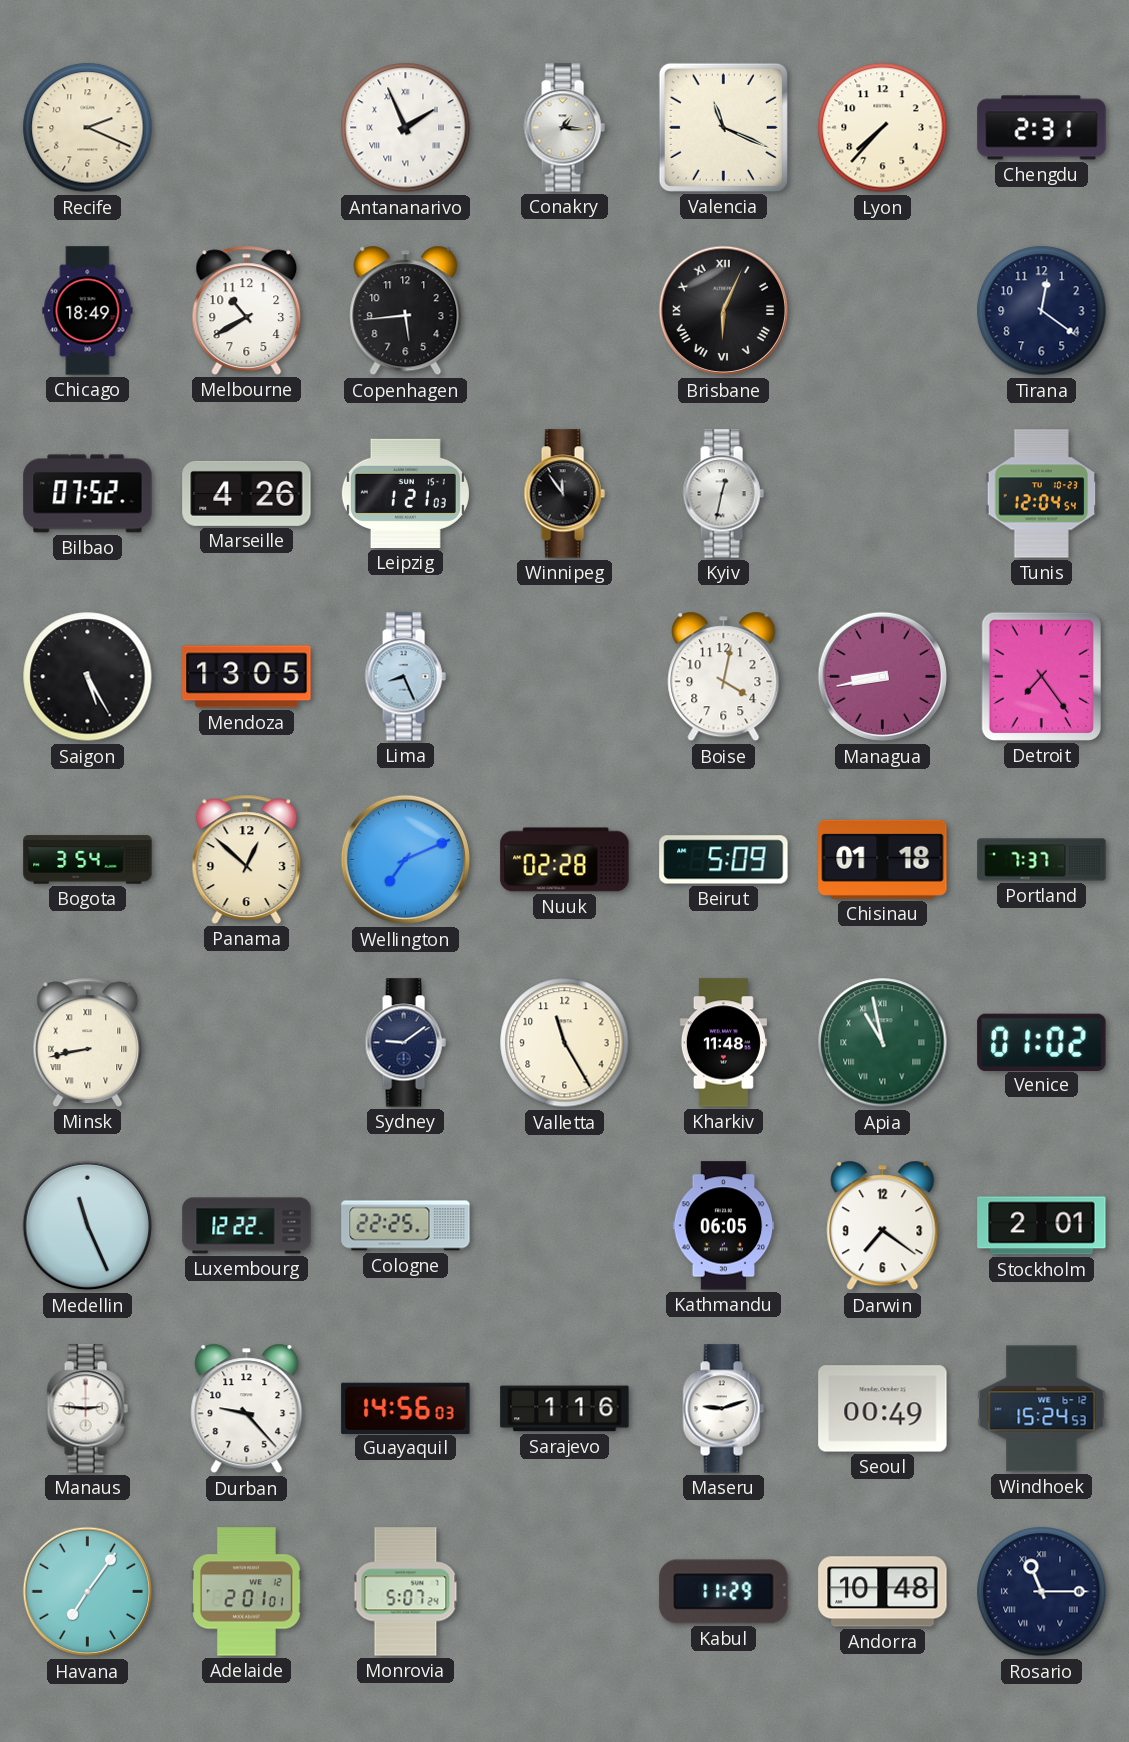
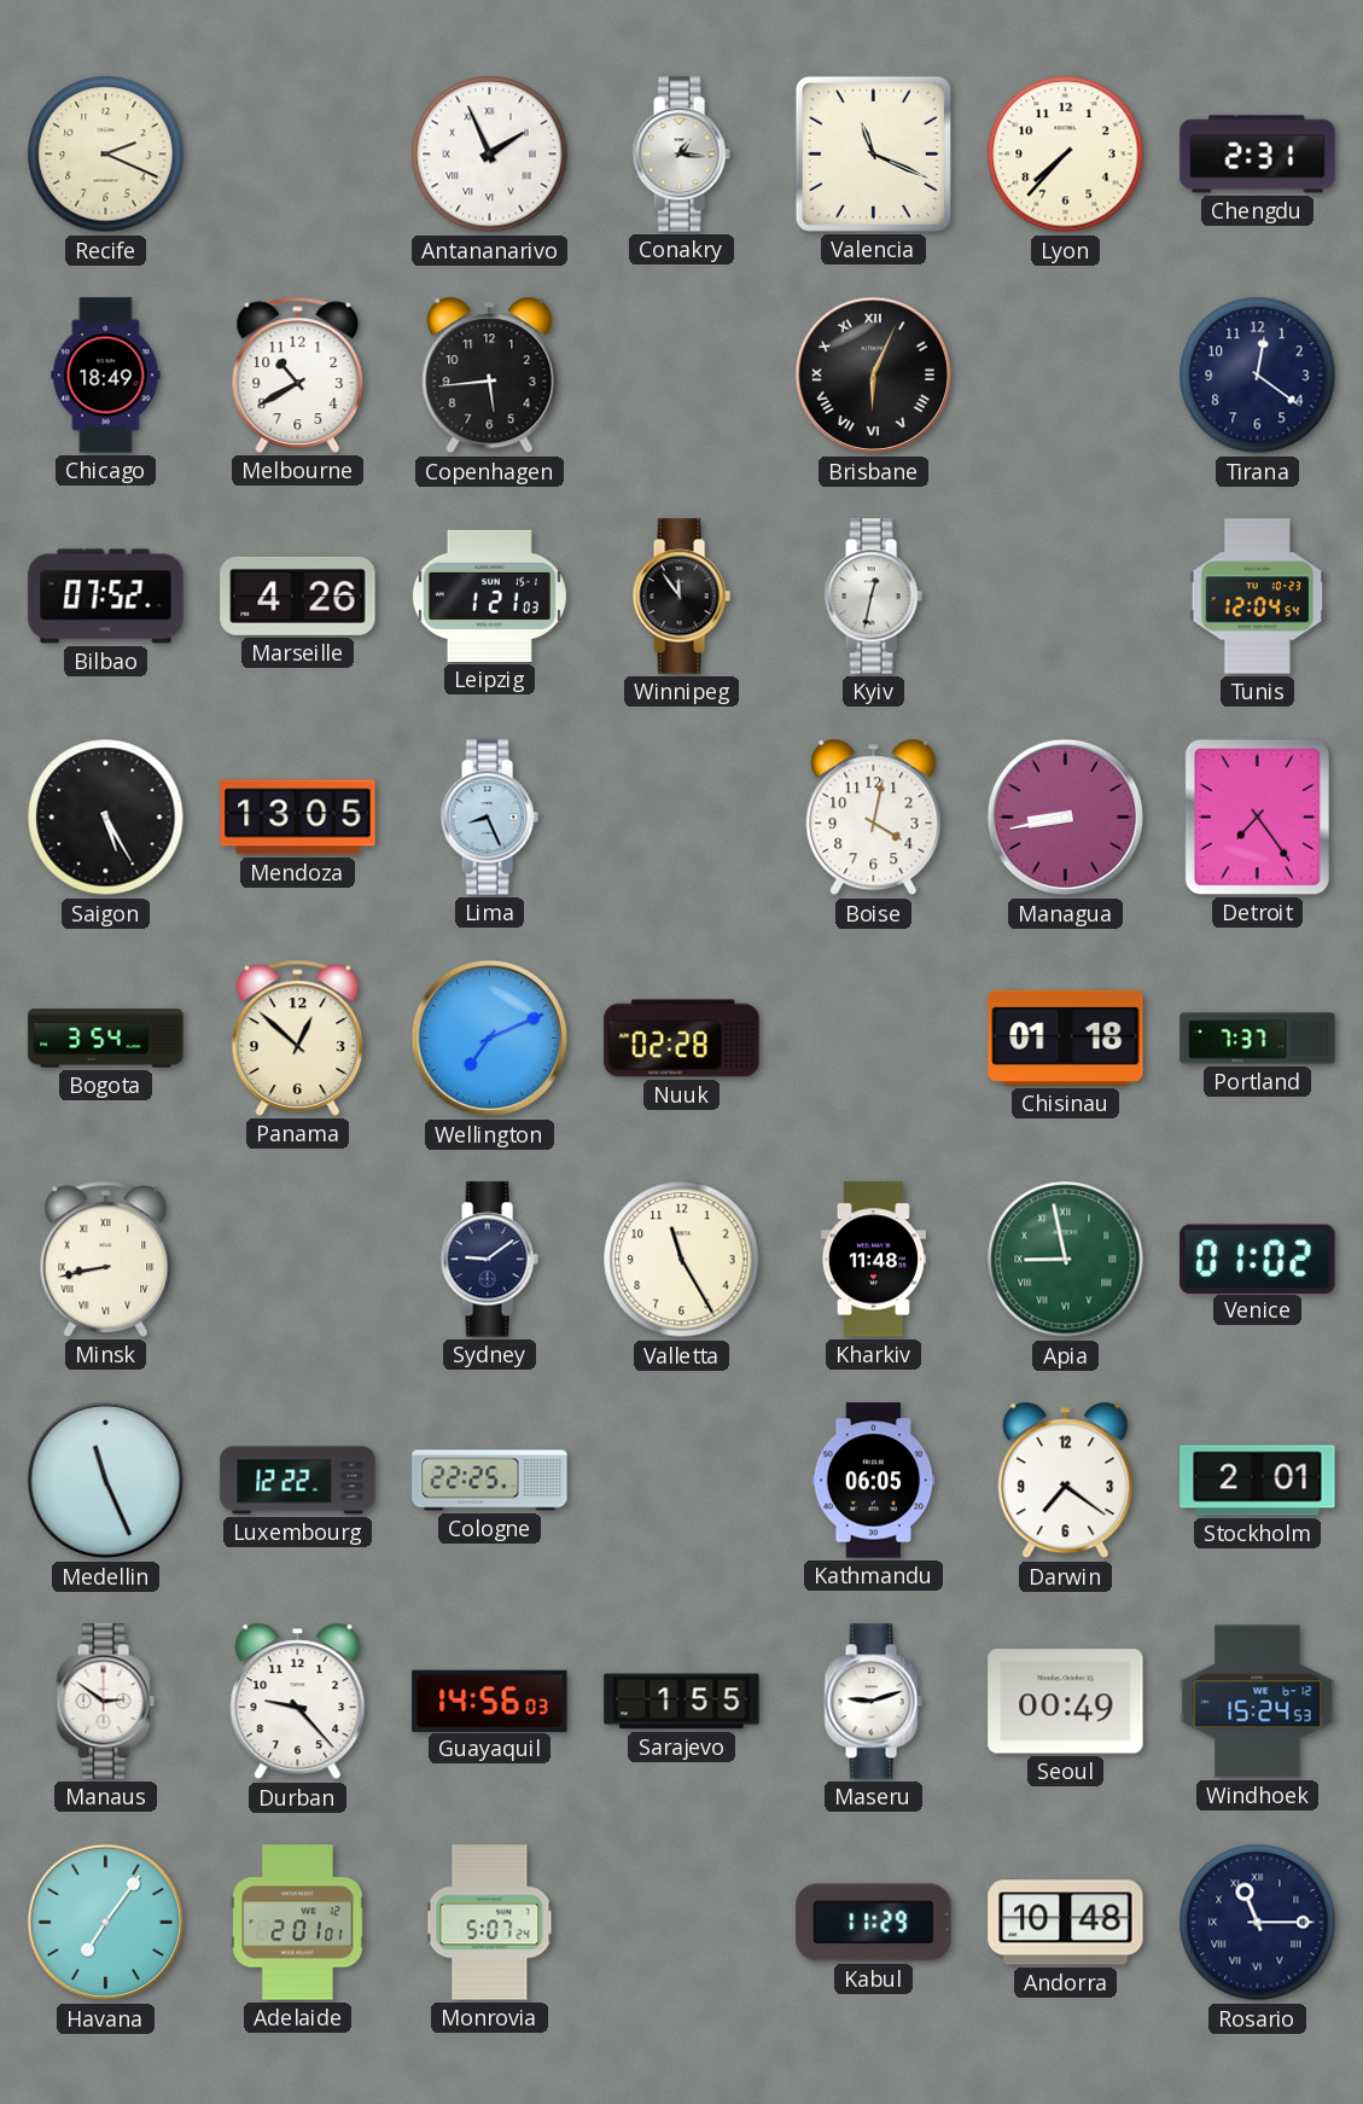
Beirut: 5:09 -> none (724, 860)
Apia: 10:58 -> 8:58 (1066, 1260)
Manaus: 2:46 -> 2:51 (105, 1702)
Sarajevo: 1:16 -> 1:55 (682, 1702)
